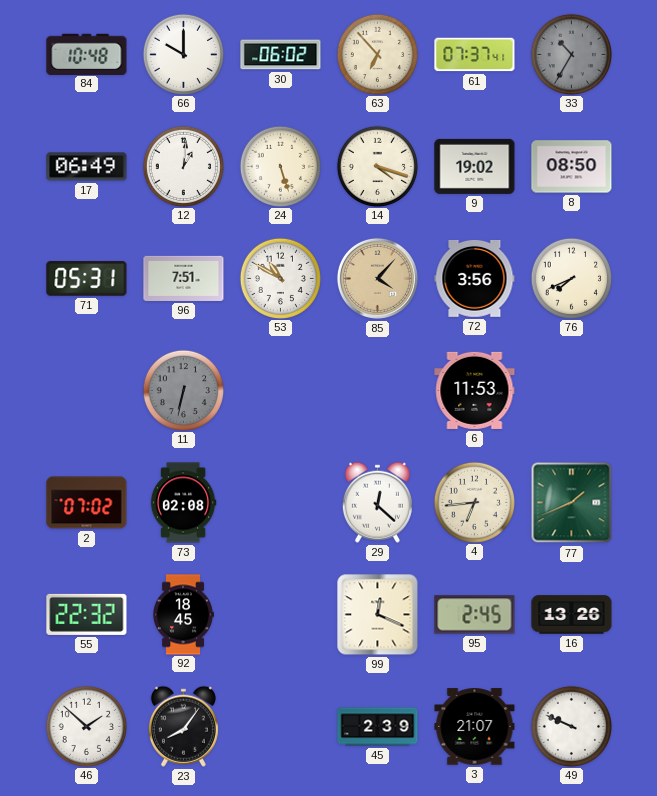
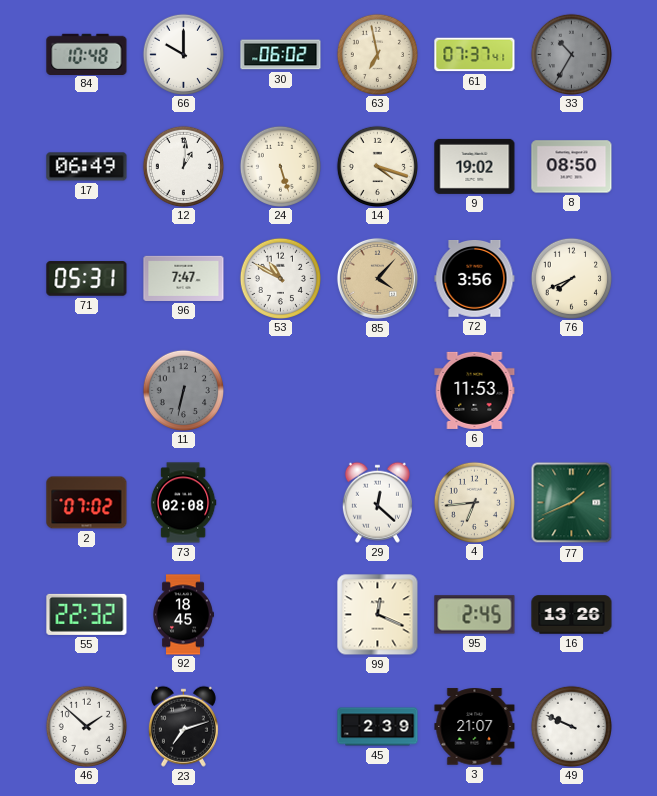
63: 6:53 -> 6:58 (377, 54)
96: 7:51 -> 7:47 (184, 278)
23: 8:06 -> 7:12 (183, 726)
